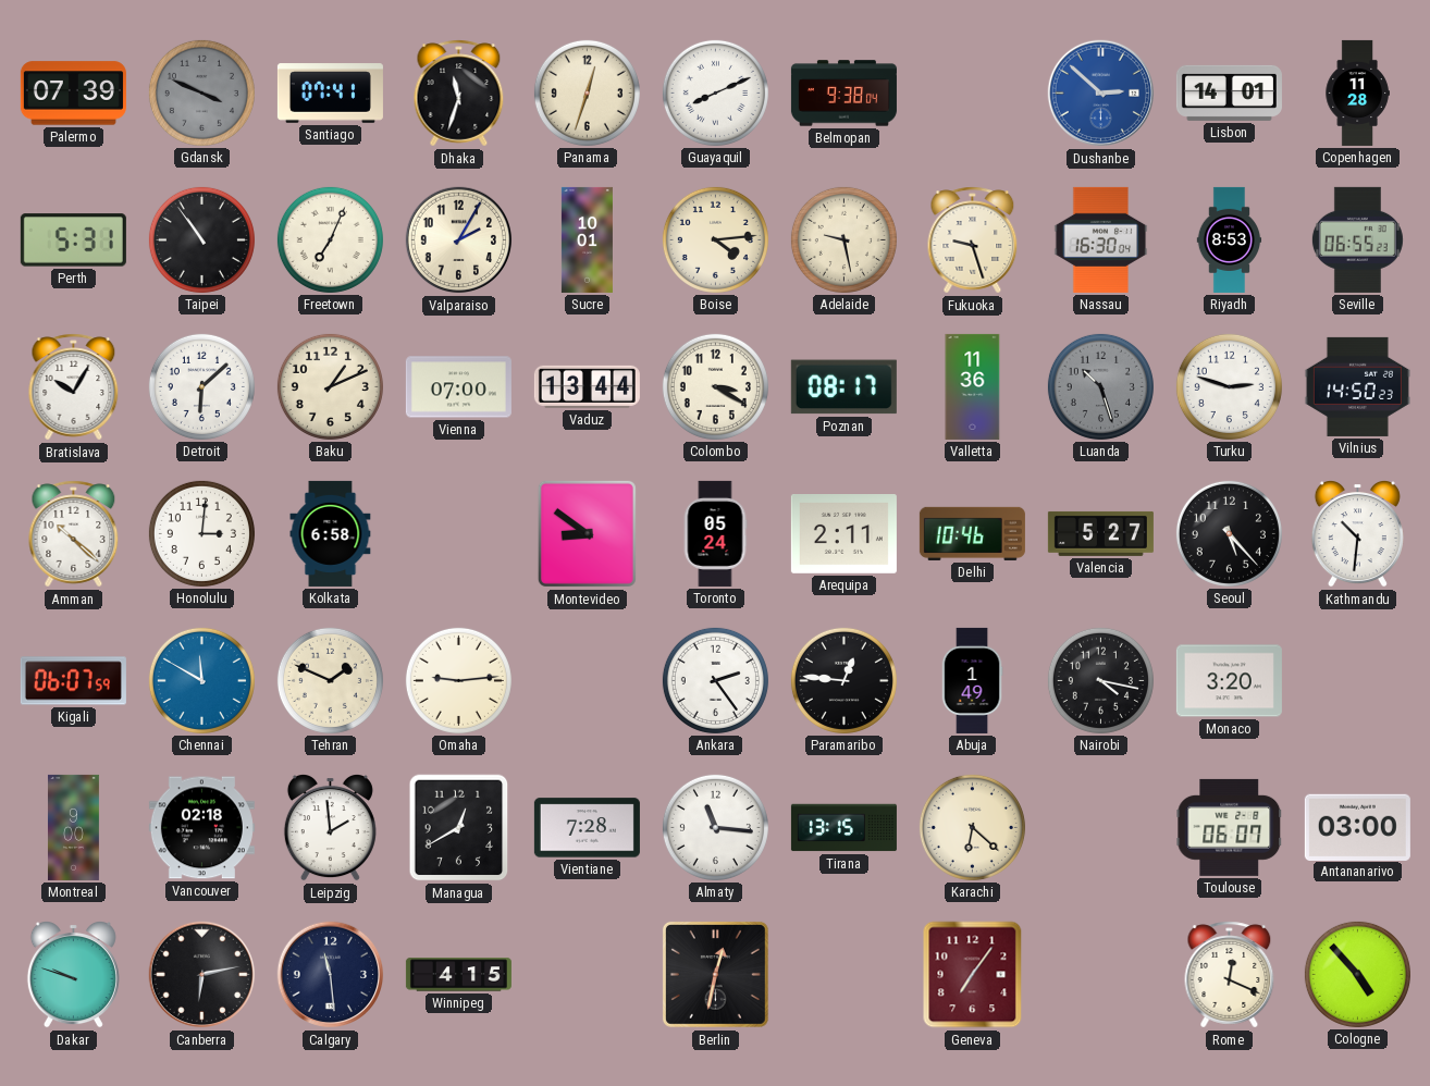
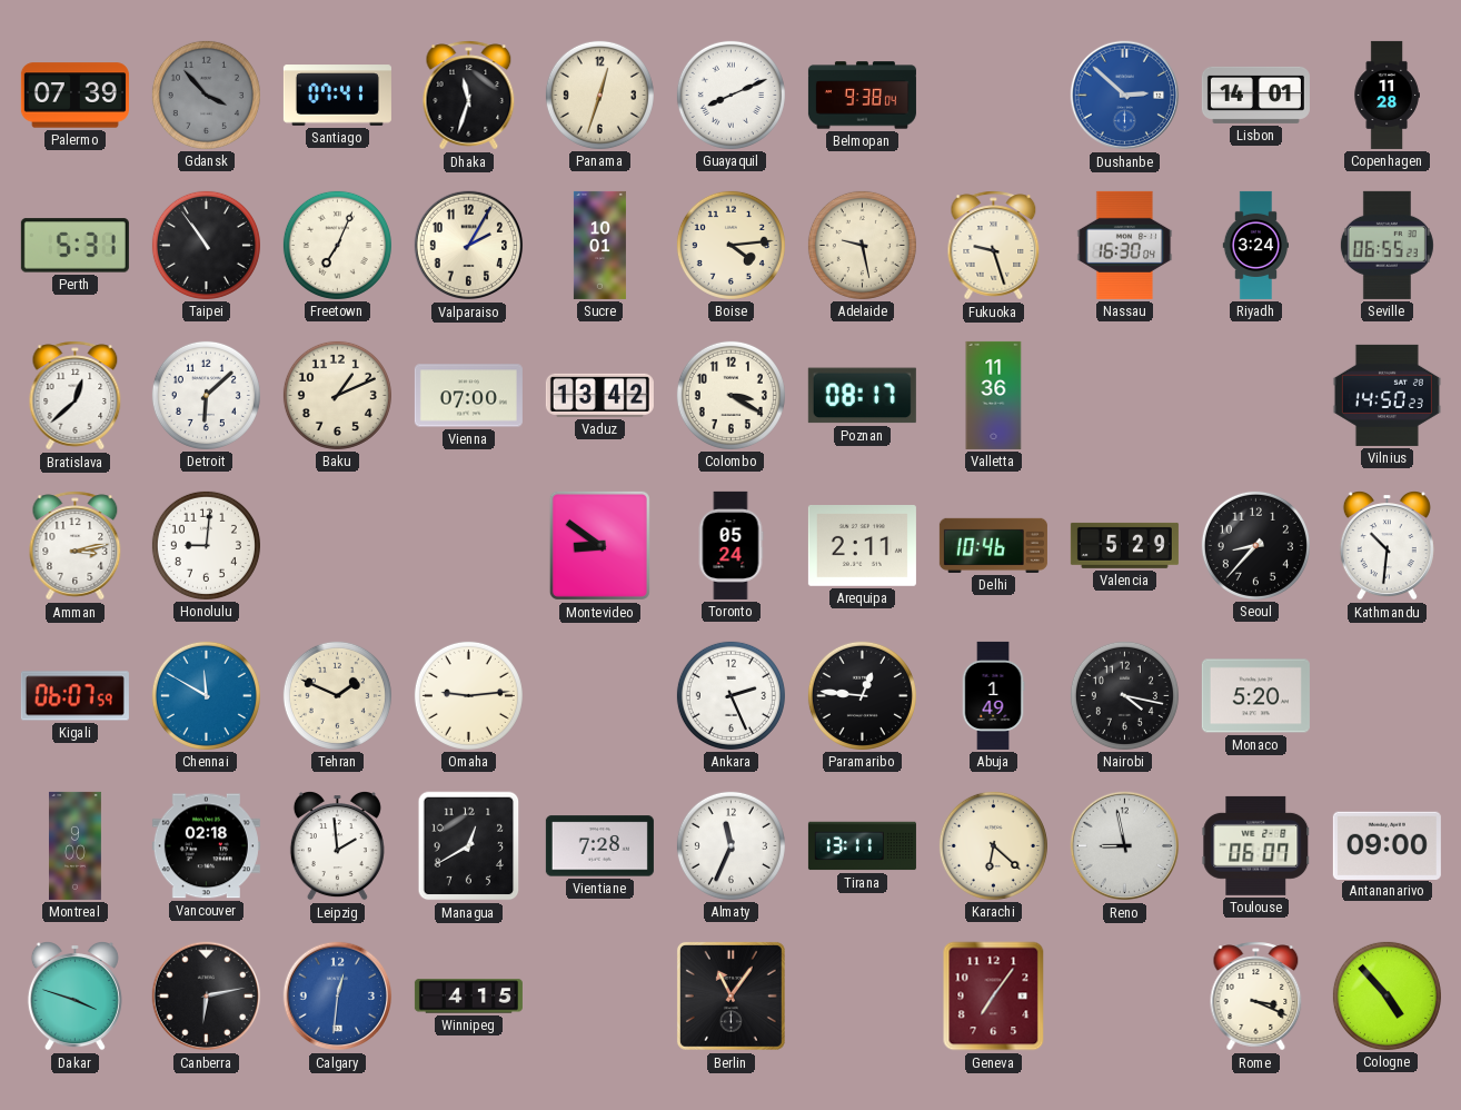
Gdansk: 3:49 -> 3:53 (206, 95)
Riyadh: 8:53 -> 3:24 (1256, 245)
Bratislava: 10:05 -> 12:38 (76, 396)
Vaduz: 13:44 -> 13:42 (599, 395)
Luanda: 10:27 -> none (1100, 386)
Turku: 2:48 -> none (1229, 386)
Amman: 10:22 -> 3:13 (76, 546)
Honolulu: 3:01 -> 9:01 (206, 545)
Kolkata: 6:58 -> none (331, 533)
Valencia: 5:27 -> 5:29 (1124, 545)
Seoul: 5:23 -> 8:37 (1255, 545)
Ankara: 2:24 -> 2:26 (730, 695)
Monaco: 3:20 -> 5:20 (1255, 696)
Almaty: 11:16 -> 11:34 (730, 845)
Tirana: 13:15 -> 13:11 (862, 846)
Reno: none -> 8:58 (1125, 846)
Antananarivo: 03:00 -> 09:00 (1387, 845)
Dakar: 9:48 -> 3:48 (74, 997)
Calgary: 11:29 -> 12:31 (338, 997)
Calgary dial: navy -> blue (338, 997)
Berlin: 12:32 -> 11:06 (730, 995)
Rome: 12:19 -> 3:19 (1256, 997)
